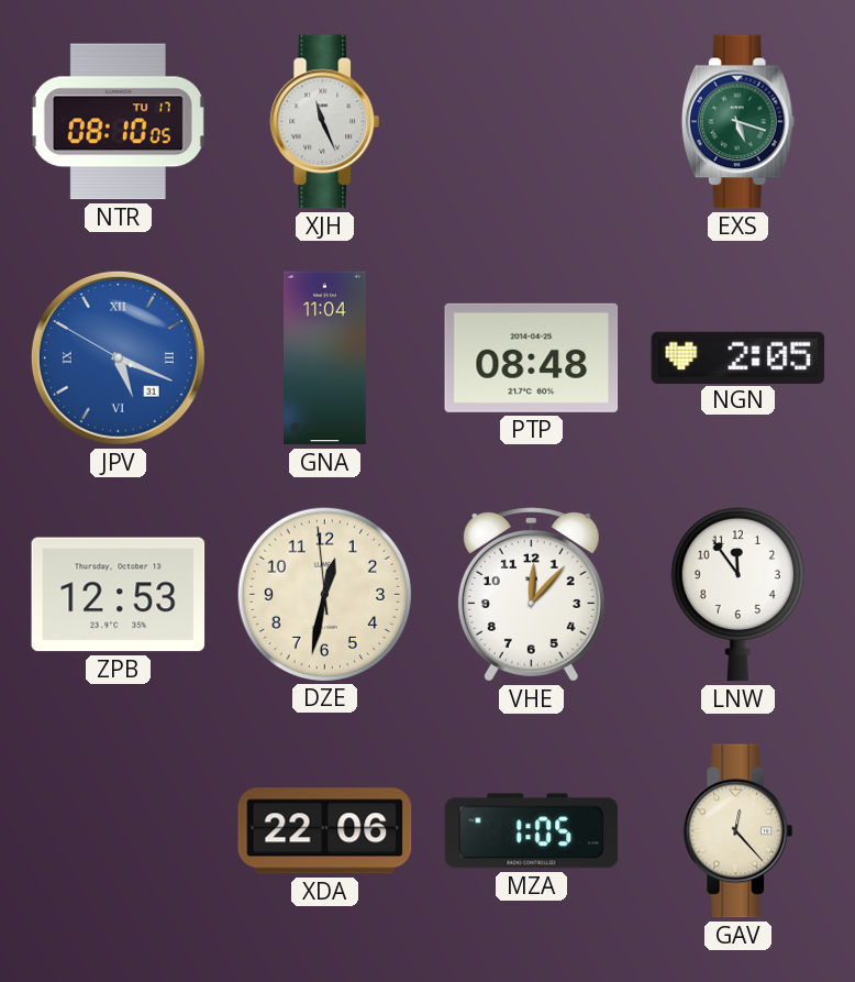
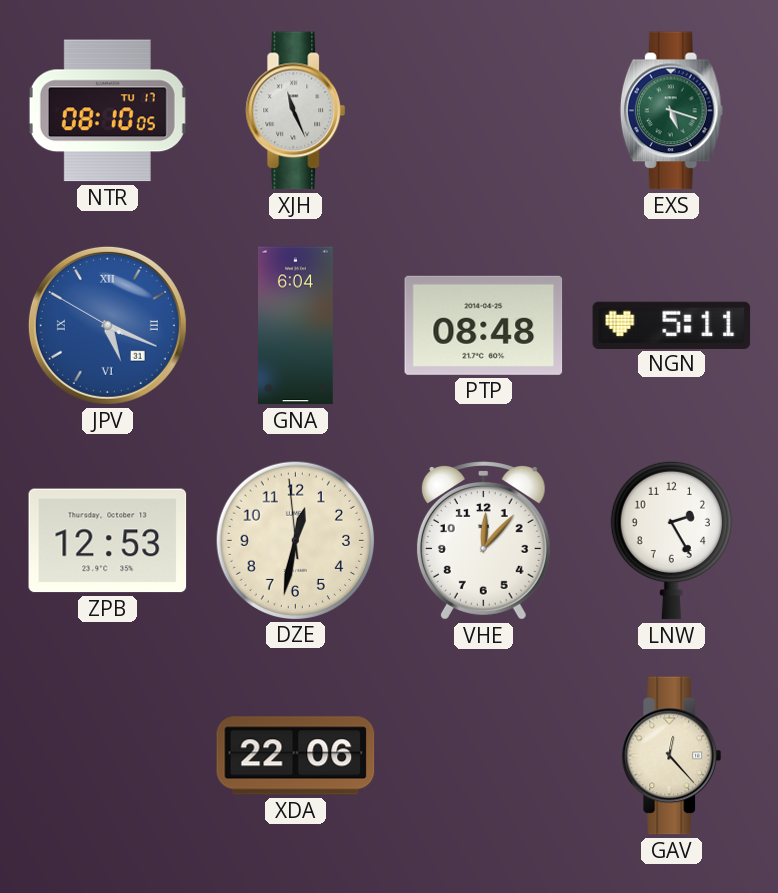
GNA: 11:04 -> 6:04 (296, 326)
NGN: 2:05 -> 5:11 (672, 325)
LNW: 11:54 -> 2:25 (671, 540)
MZA: 1:05 -> none (532, 831)
